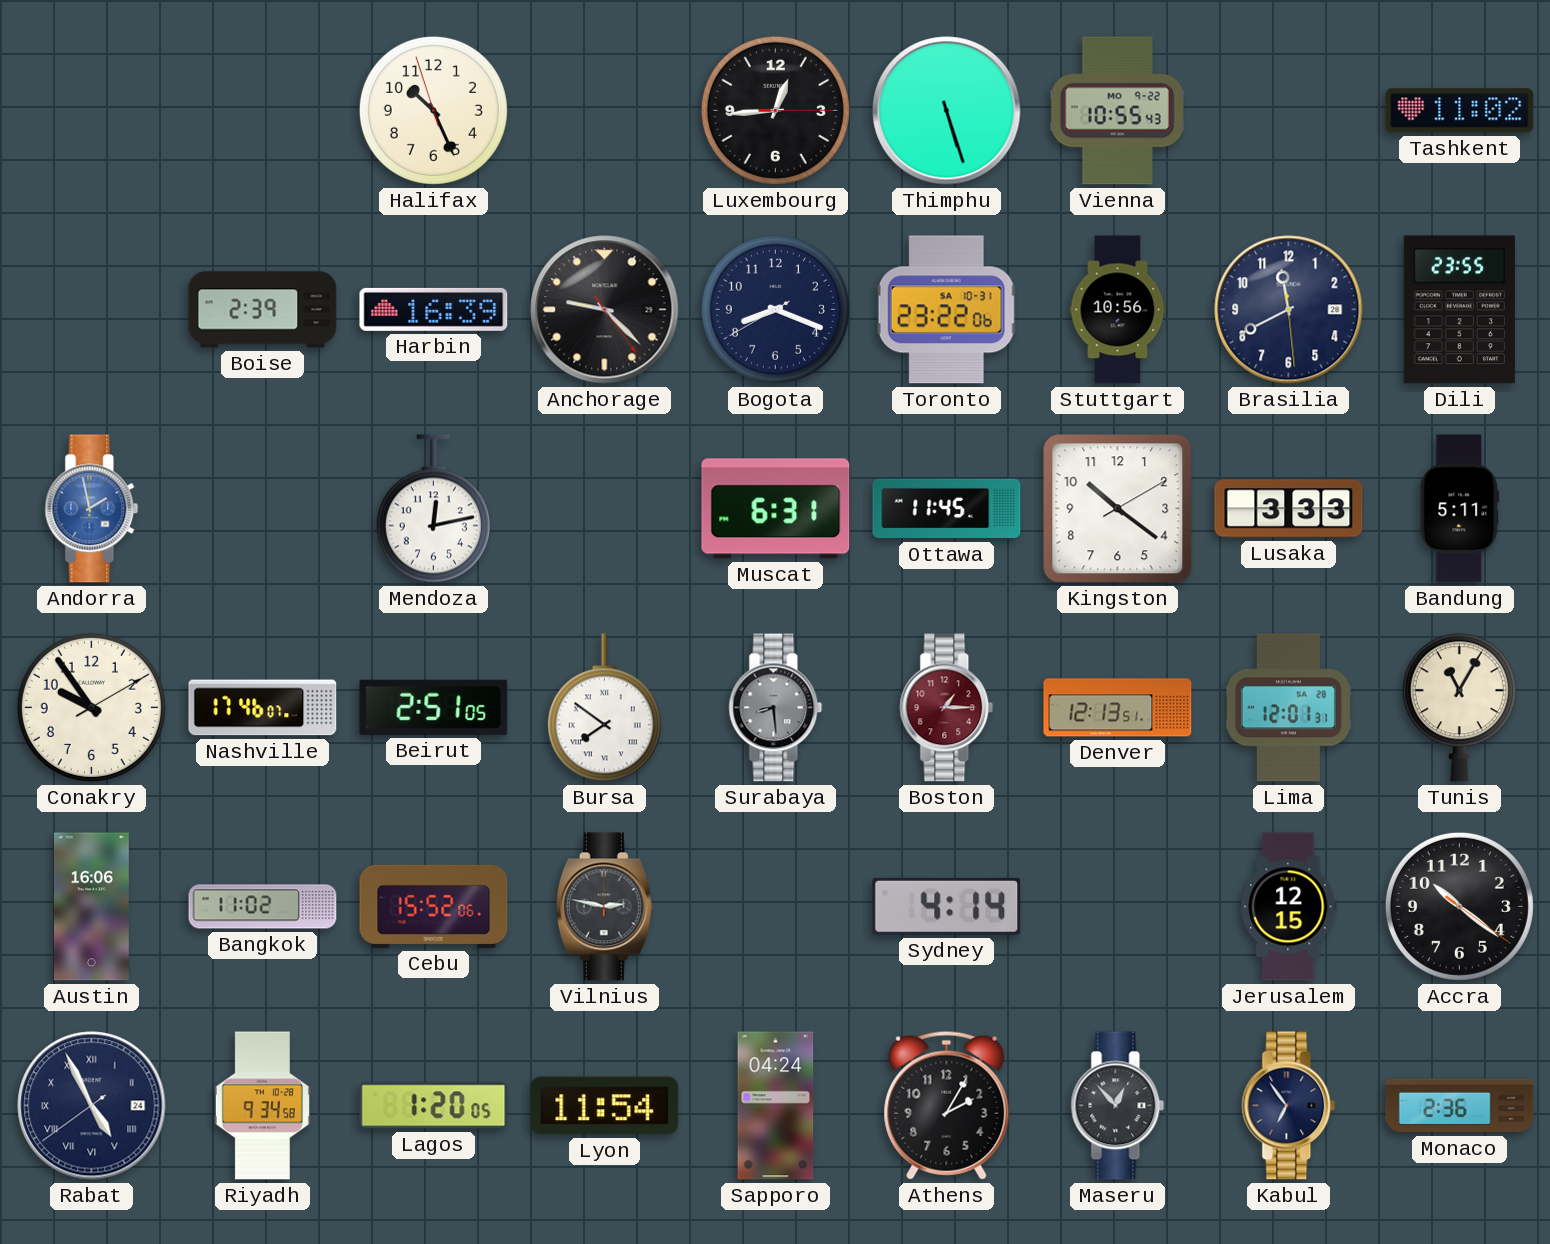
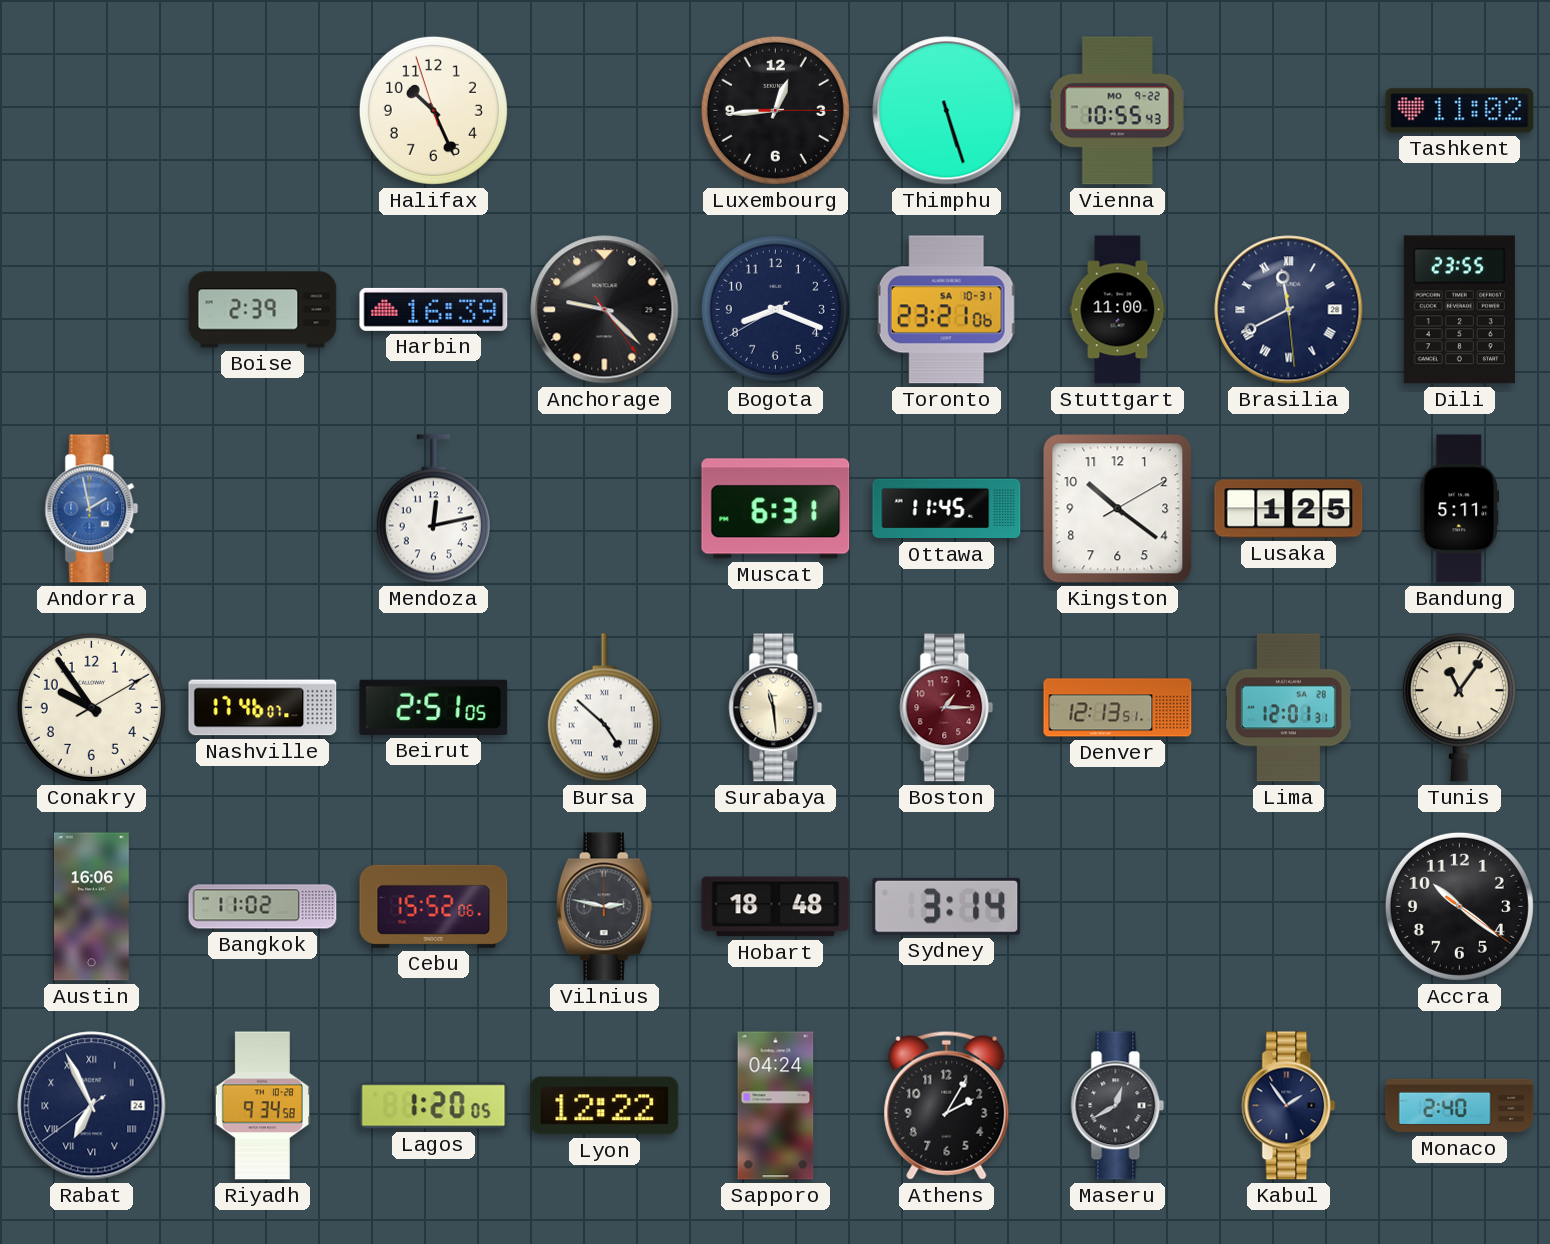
Toronto: 23:22 -> 23:21 (946, 310)
Stuttgart: 10:56 -> 11:00 (1118, 310)
Brasilia numerals: Arabic -> Roman (1289, 310)
Lusaka: 3:33 -> 1:25 (1289, 509)
Bursa: 7:51 -> 4:52 (604, 708)
Surabaya: 8:29 -> 11:29 (776, 708)
Surabaya dial: grey -> cream (776, 708)
Tunis: 11:05 -> 11:06 (1459, 708)
Hobart: none -> 18:48 (776, 907)
Sydney: 4:14 -> 3:14 (947, 906)
Jerusalem: 12:15 -> none (1289, 907)
Rabat: 4:55 -> 6:55 (92, 1106)
Lyon: 11:54 -> 12:22 (605, 1106)
Maseru: 12:53 -> 12:40 (1118, 1106)
Kabul: 6:54 -> 1:54 (1289, 1106)
Monaco: 2:36 -> 2:40 (1460, 1106)
